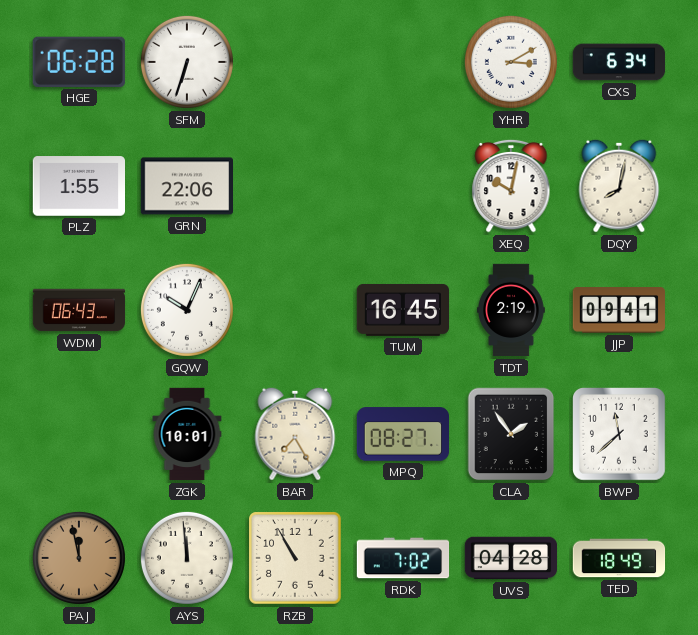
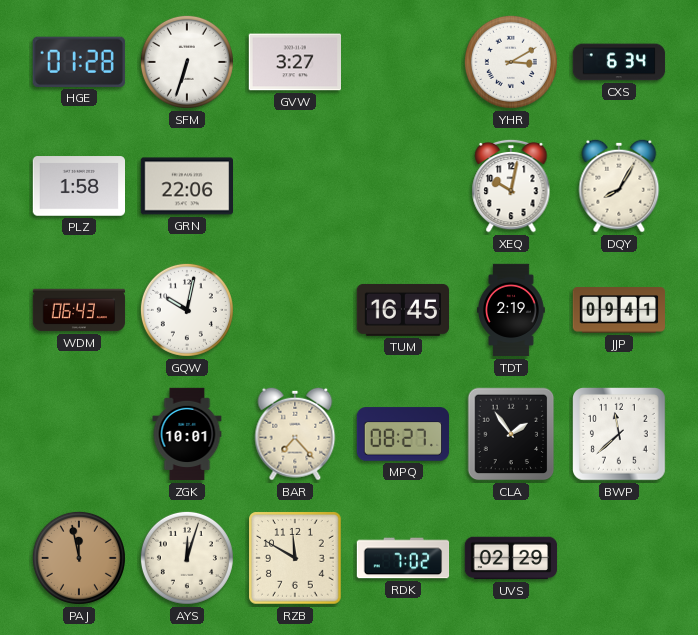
HGE: 06:28 -> 01:28 (79, 62)
GVW: none -> 3:27 (294, 62)
PLZ: 1:55 -> 1:58 (78, 186)
DQY: 8:02 -> 8:05 (619, 186)
GQW: 10:04 -> 10:02 (187, 310)
BAR: 7:25 -> 7:23 (295, 434)
AYS: 11:59 -> 12:03 (187, 558)
RZB: 10:55 -> 11:50 (295, 558)
UVS: 04:28 -> 02:29 (511, 558)
TED: 18:49 -> none (619, 558)
